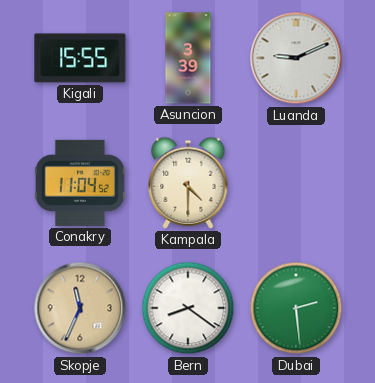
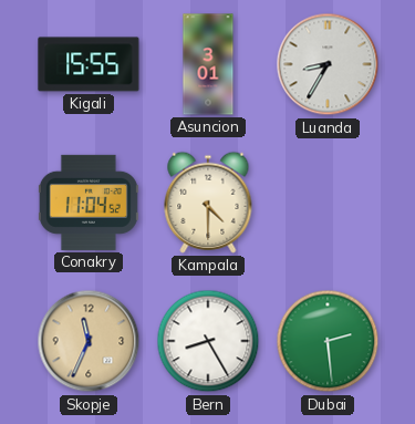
Asuncion: 3:39 -> 3:01 (208, 64)
Luanda: 9:11 -> 8:35 (328, 64)
Bern: 8:21 -> 8:25 (208, 341)
